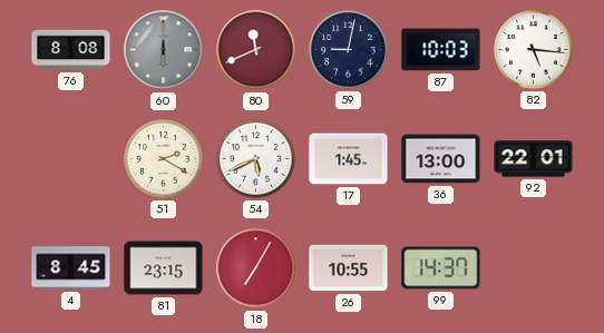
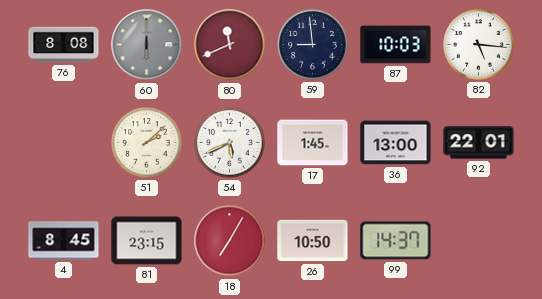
59: 9:02 -> 8:59 (313, 45)
51: 2:20 -> 2:08 (147, 143)
26: 10:55 -> 10:50 (313, 241)
